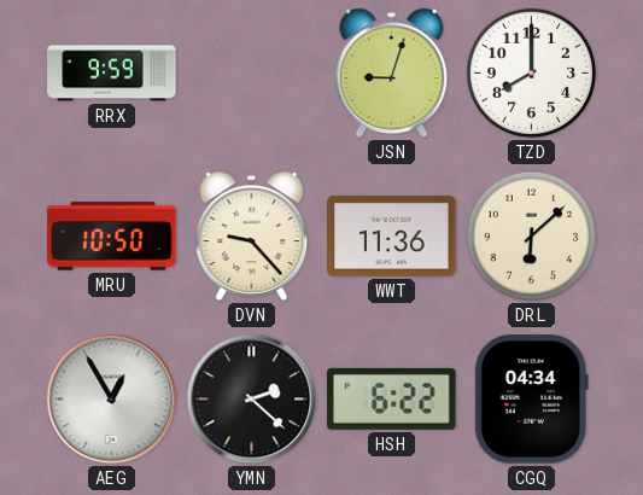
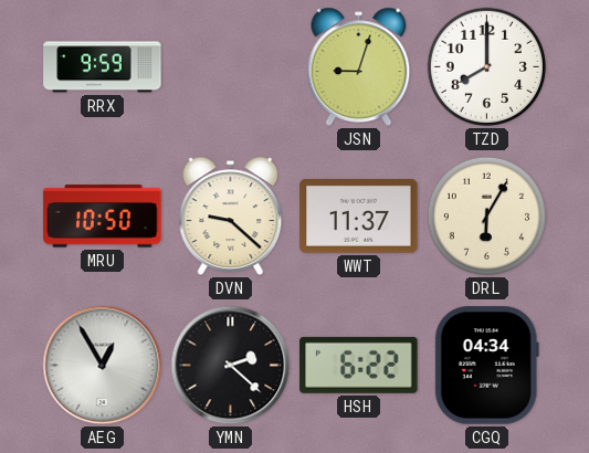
DVN: 9:23 -> 9:22 (231, 215)
WWT: 11:36 -> 11:37 (359, 217)
DRL: 6:08 -> 6:05 (486, 215)
